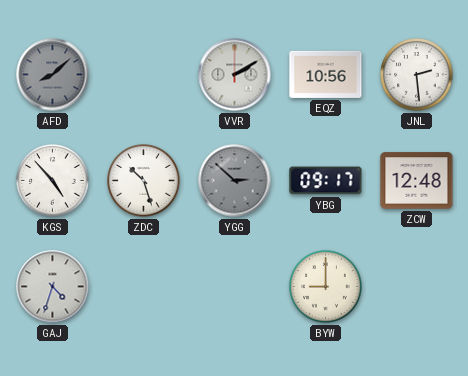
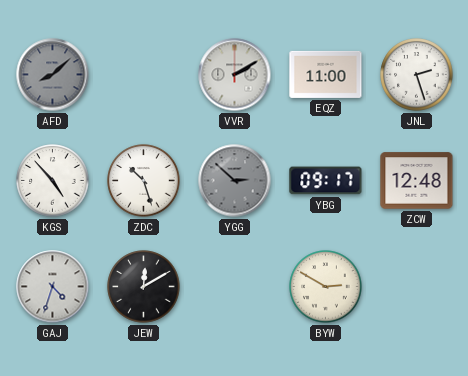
EQZ: 10:56 -> 11:00 (326, 74)
JNL: 2:29 -> 2:27 (417, 75)
JEW: none -> 12:10 (144, 287)
BYW: 9:00 -> 2:50 (326, 287)
